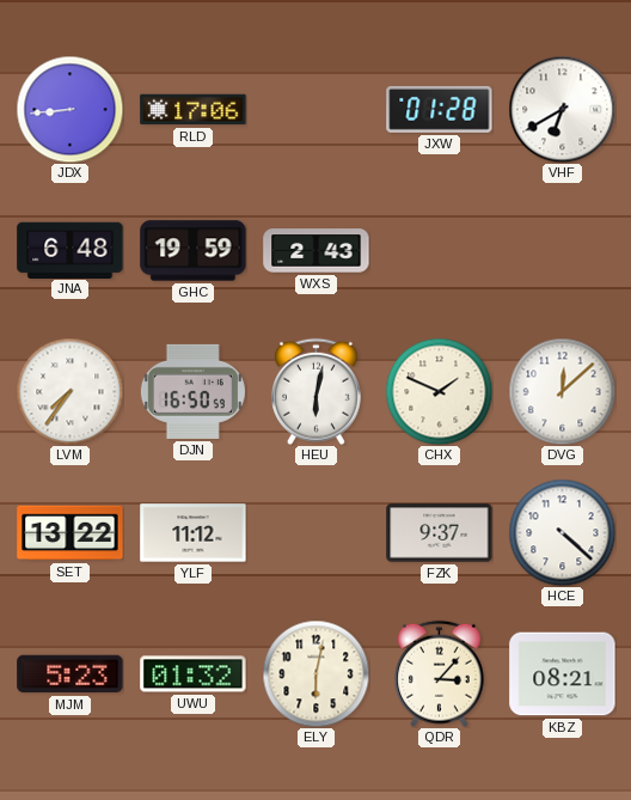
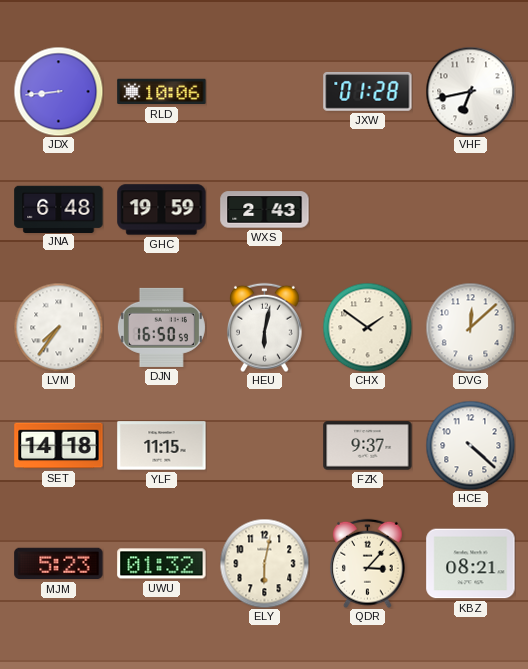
RLD: 17:06 -> 10:06 (162, 92)
VHF: 6:40 -> 6:43 (470, 91)
CHX: 1:49 -> 1:51 (367, 327)
SET: 13:22 -> 14:18 (59, 446)
YLF: 11:12 -> 11:15 (162, 446)
